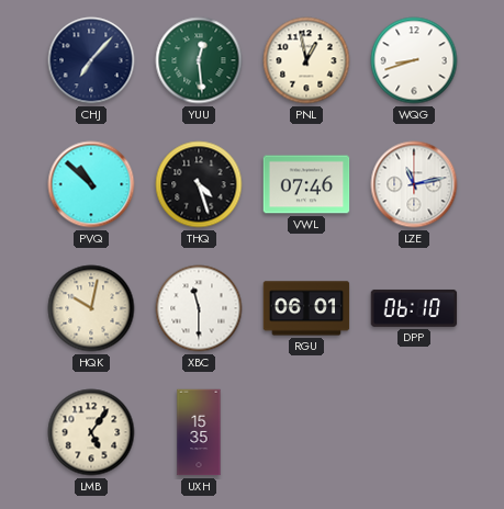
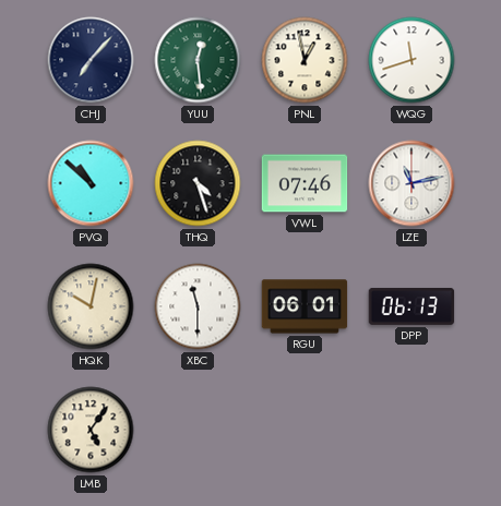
WQG: 8:42 -> 11:42 (411, 60)
DPP: 06:10 -> 06:13 (411, 306)
UXH: 15:35 -> none (199, 432)
